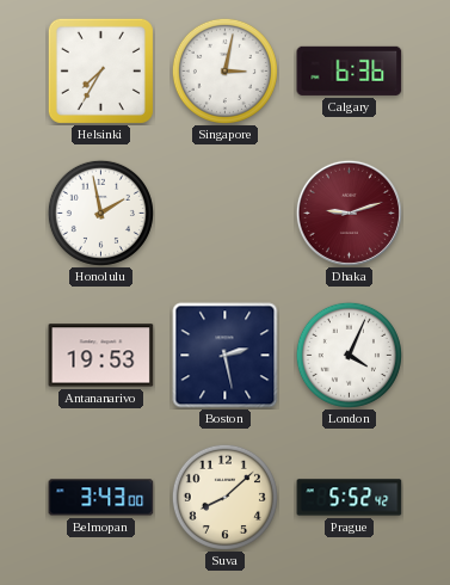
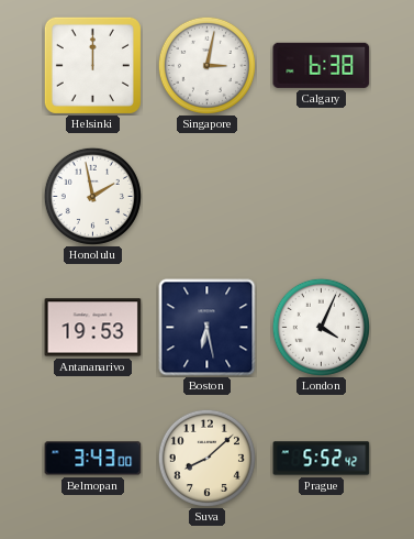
Helsinki: 7:35 -> 12:00 (92, 65)
Calgary: 6:36 -> 6:38 (322, 65)
Dhaka: 9:12 -> none (349, 213)
Boston: 2:28 -> 6:28 (208, 328)
